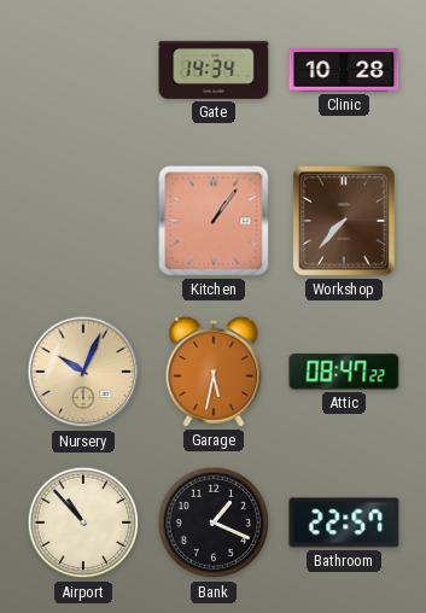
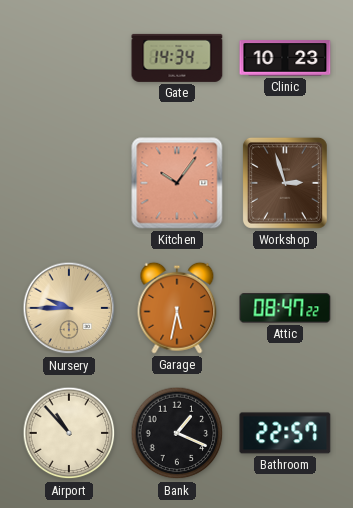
Clinic: 10:28 -> 10:23 (285, 58)
Kitchen: 1:06 -> 10:06 (177, 183)
Workshop: 7:37 -> 2:57 (285, 183)
Nursery: 10:04 -> 9:45 (69, 308)
